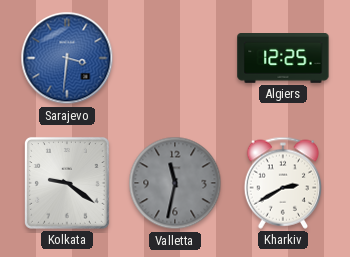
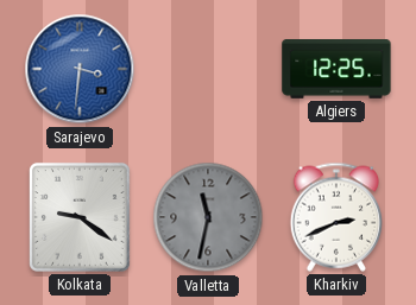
Kharkiv: 2:40 -> 2:41 (335, 217)
